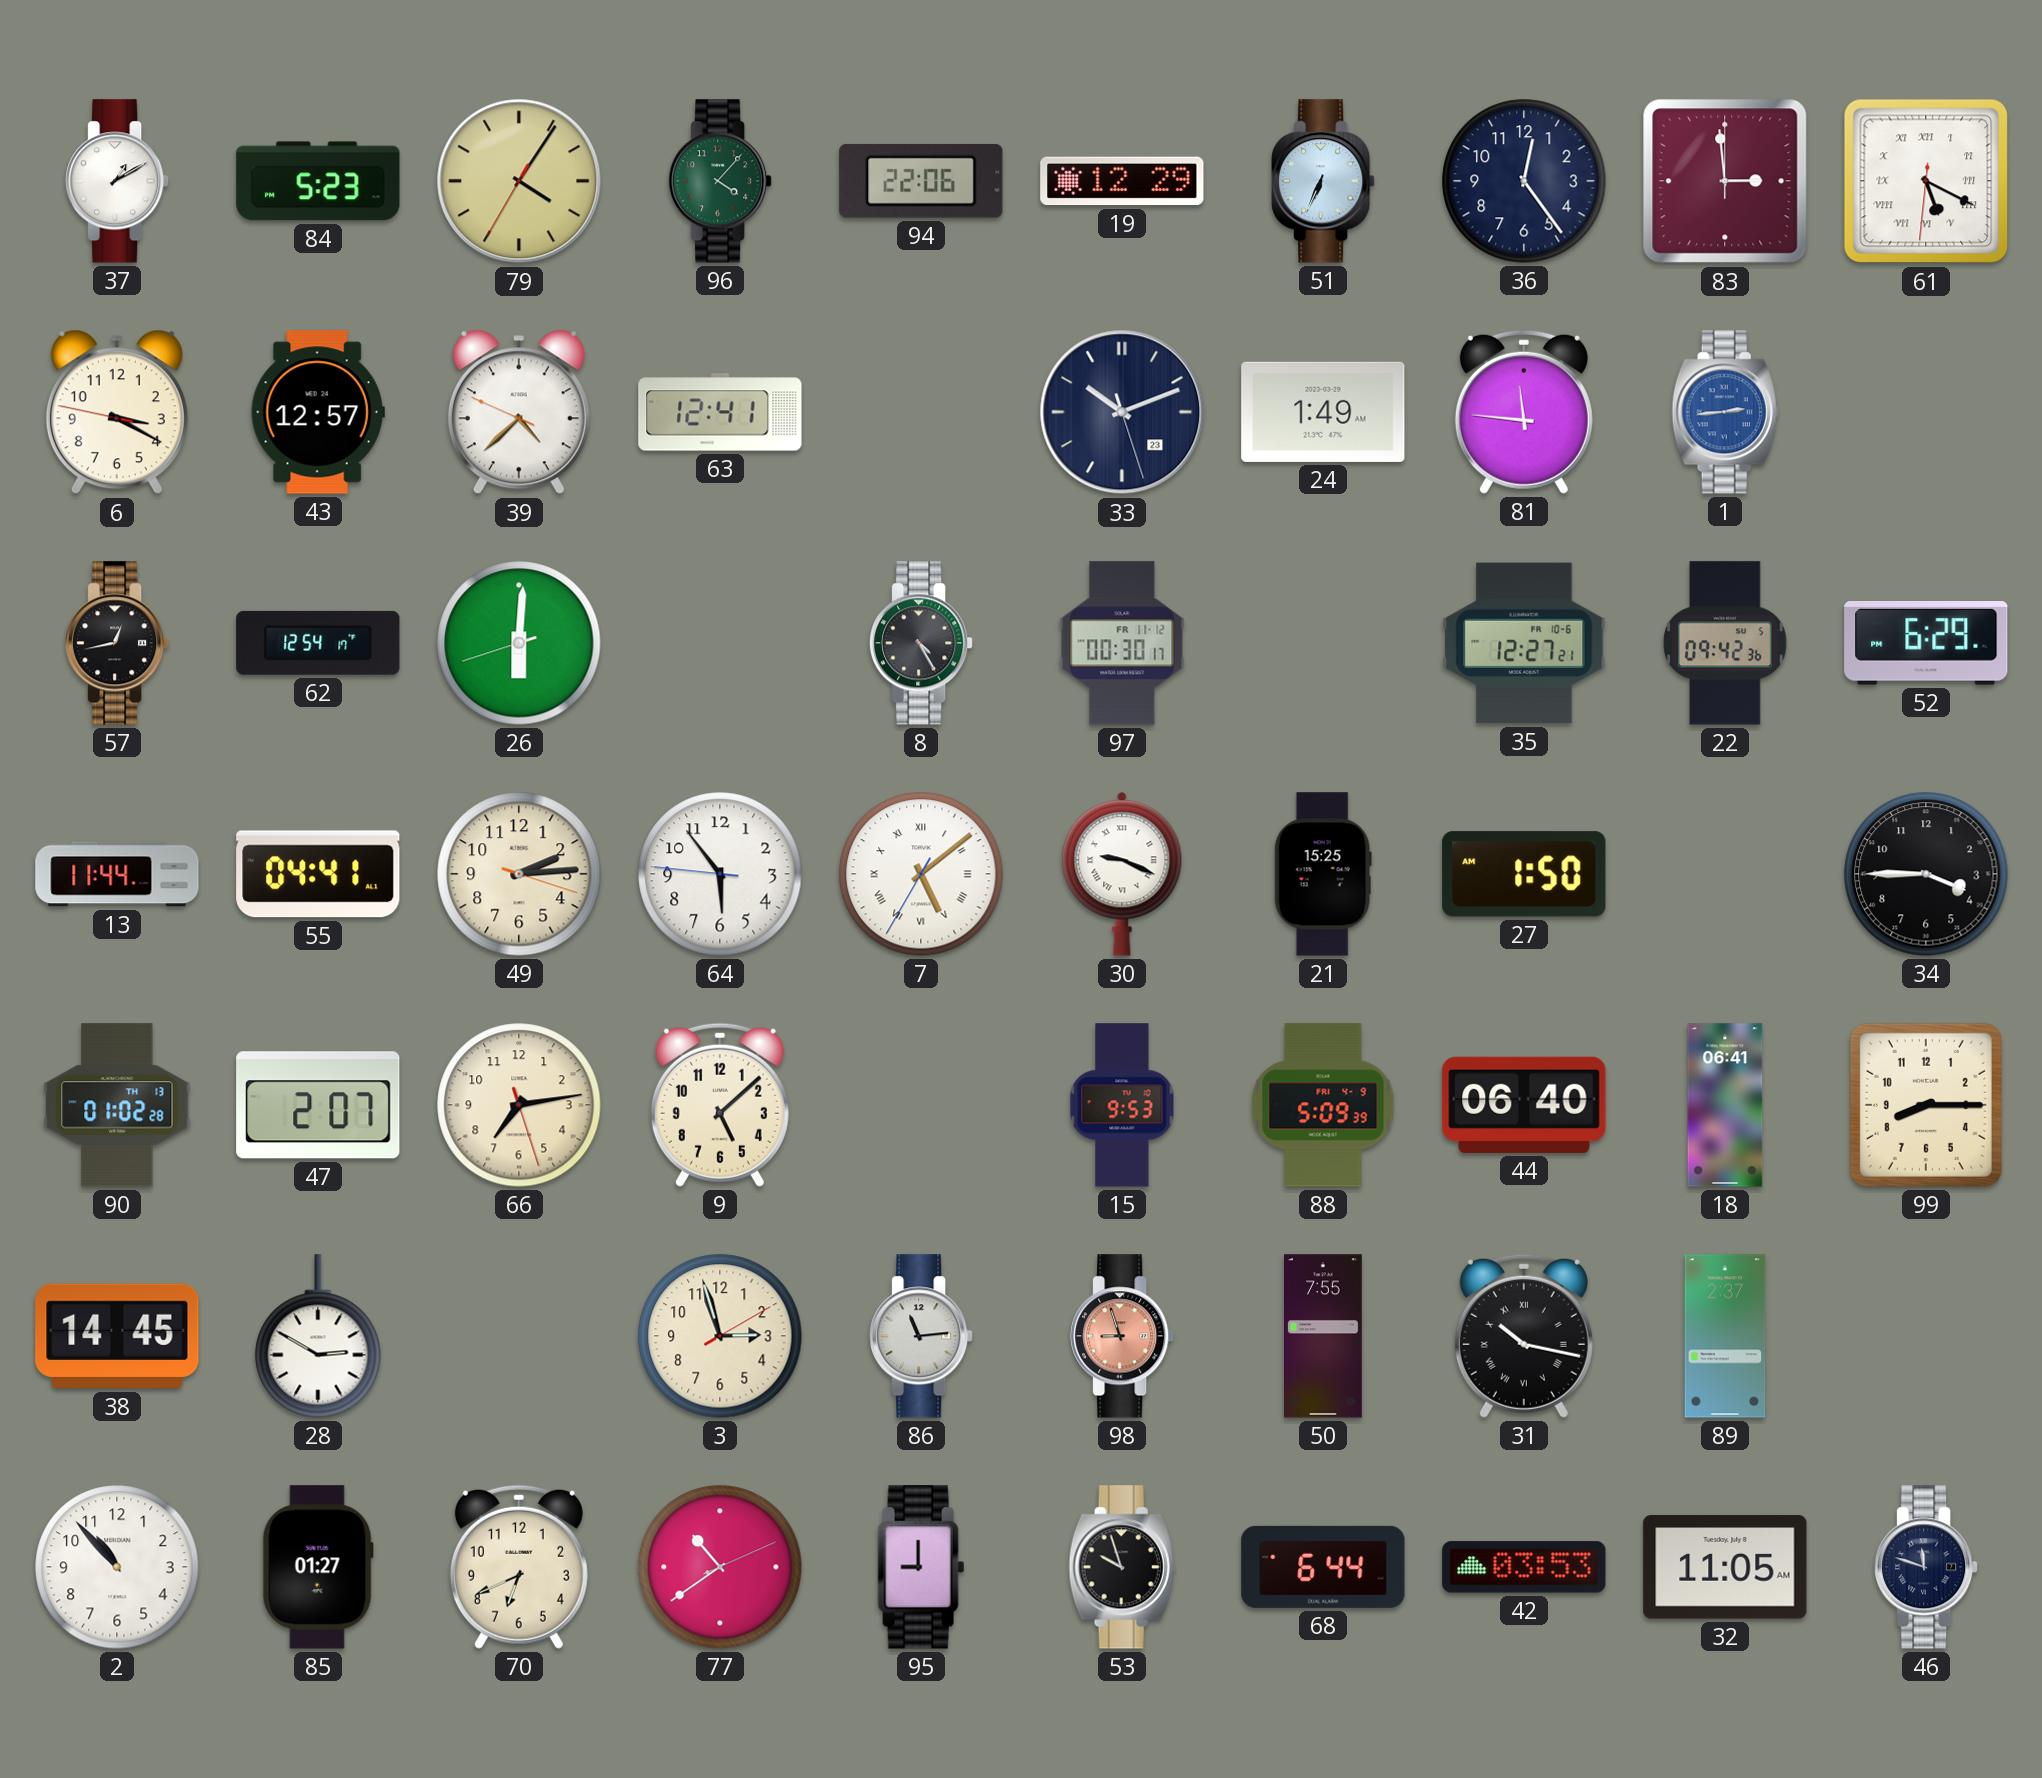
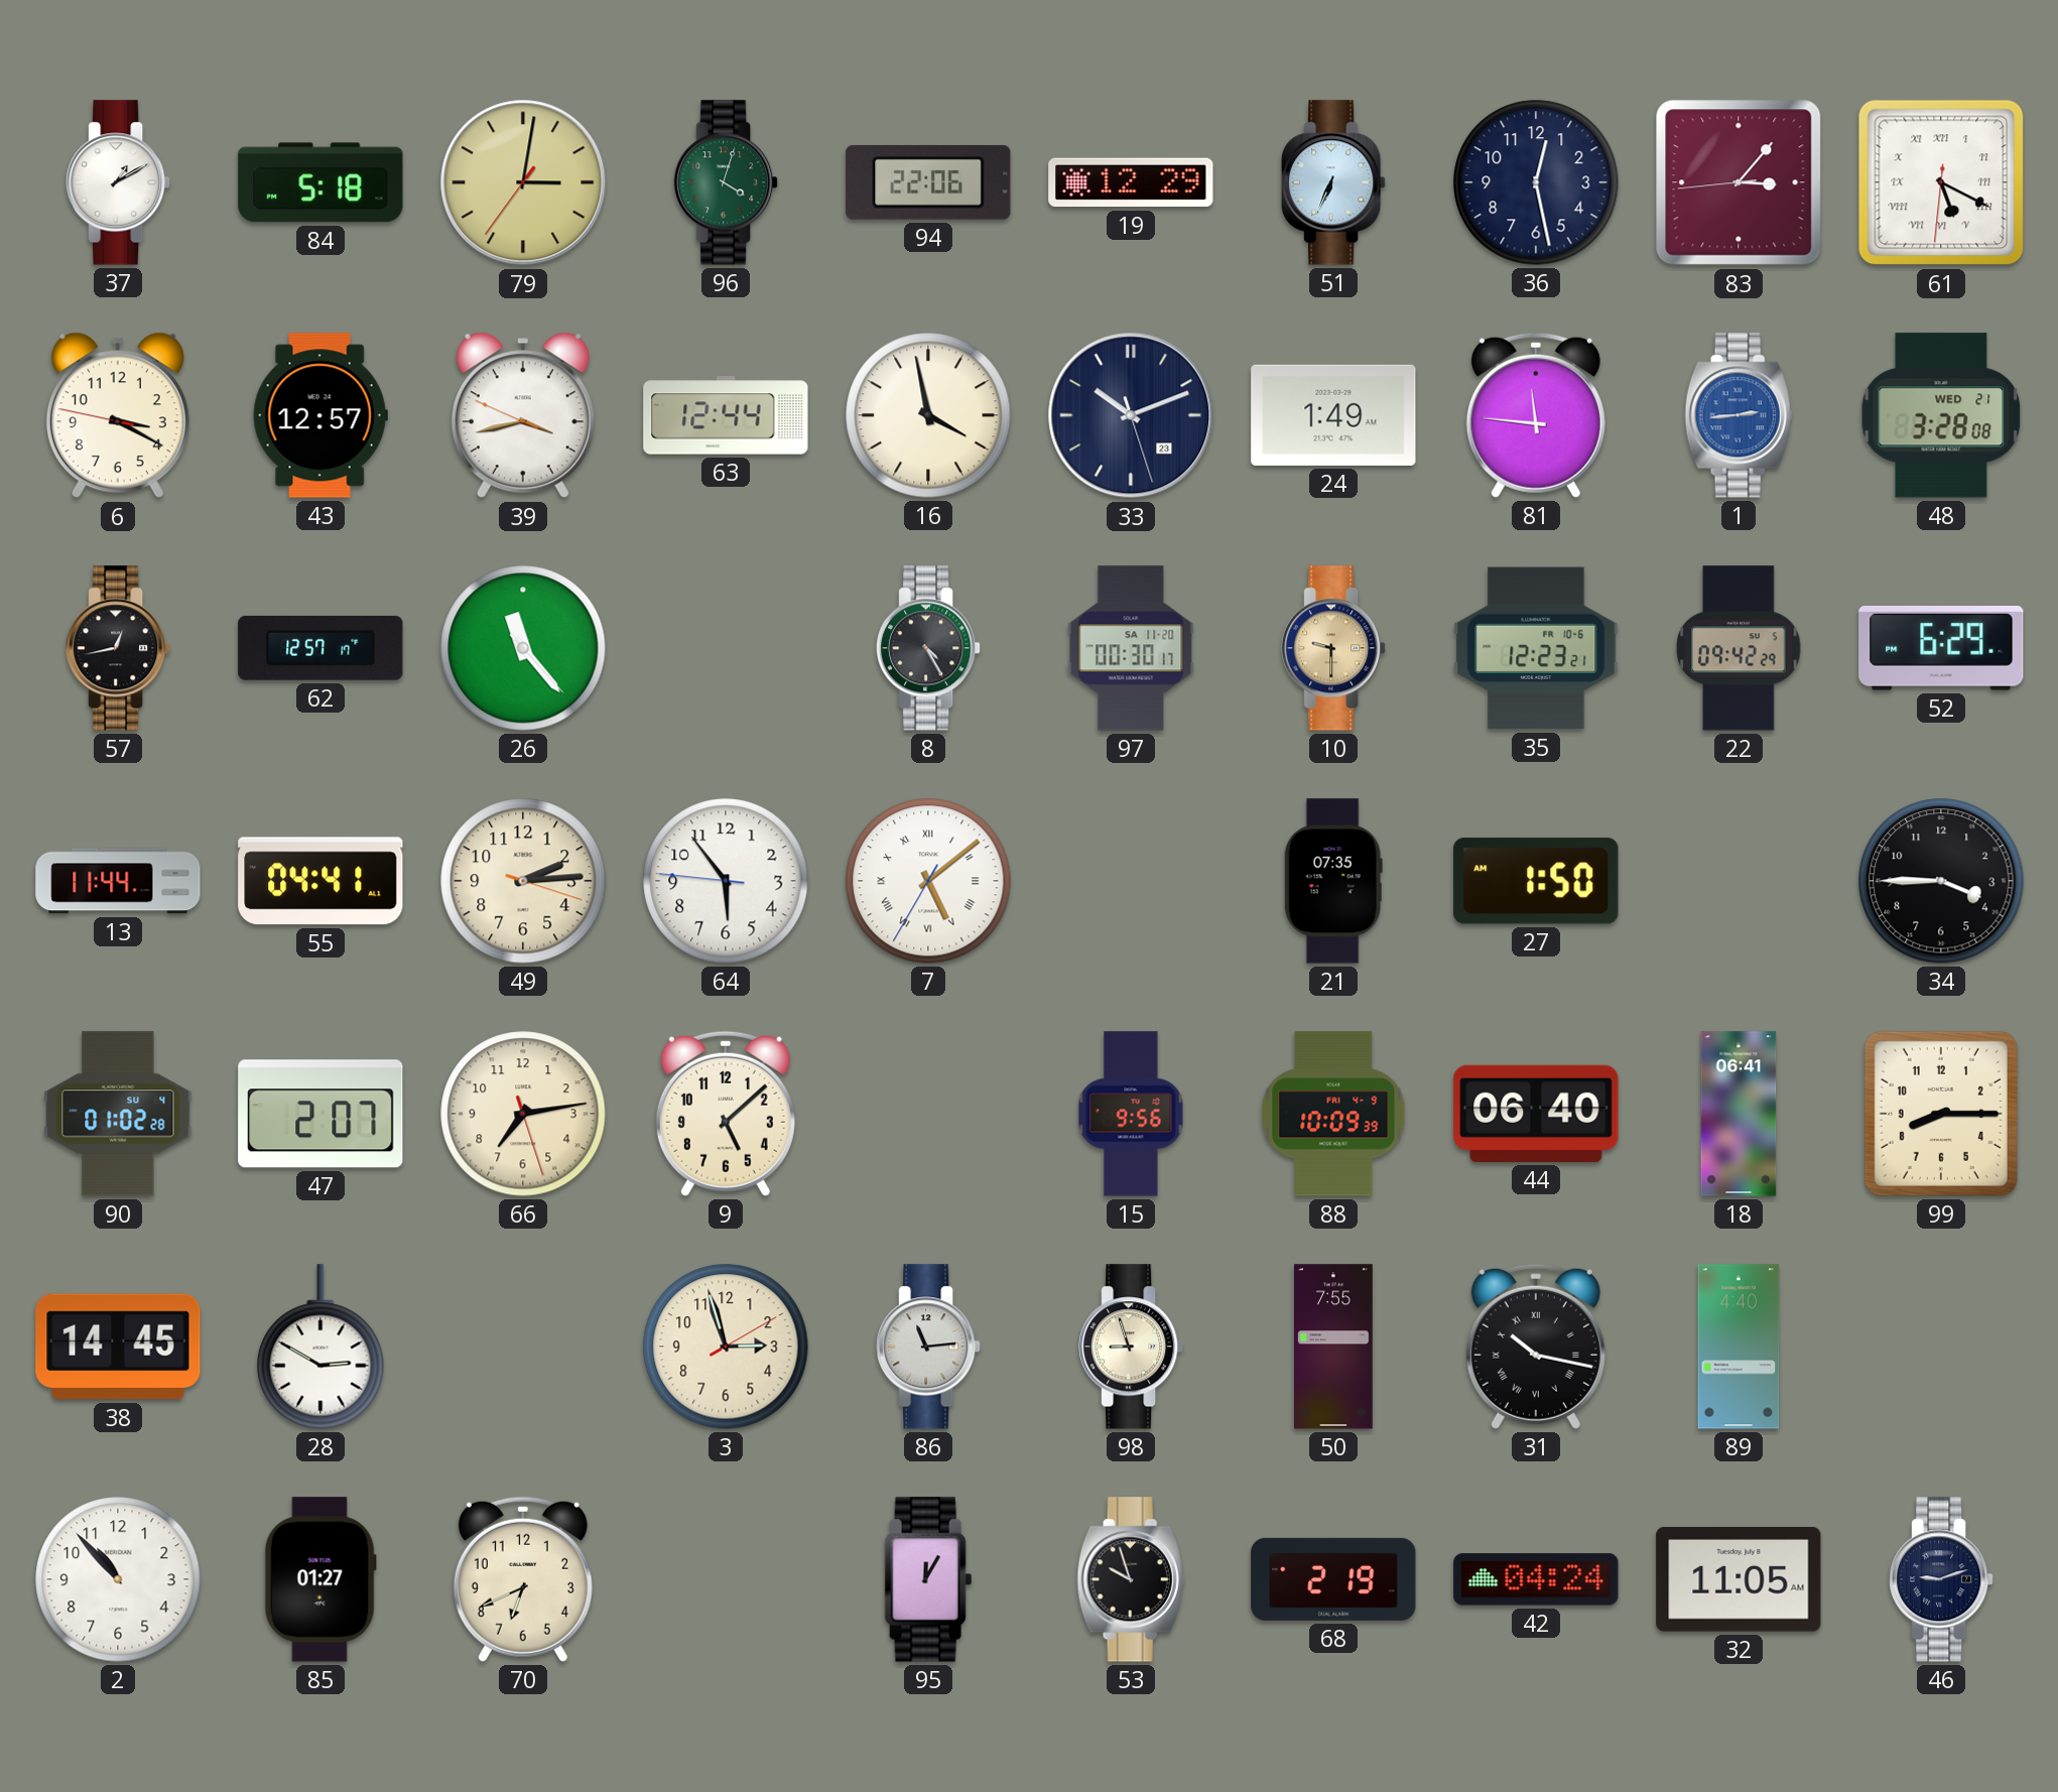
84: 5:23 -> 5:18 (320, 182)
79: 4:05 -> 3:01 (523, 182)
96: 4:07 -> 4:03 (726, 182)
36: 12:24 -> 12:28 (1536, 182)
83: 2:59 -> 3:06 (1739, 182)
39: 4:37 -> 3:42 (523, 415)
63: 12:41 -> 12:44 (726, 415)
16: none -> 3:58 (928, 415)
48: none -> 3:28 (1941, 415)
62: 12:54 -> 12:57 (320, 648)
26: 6:00 -> 11:23 (523, 648)
97 date: FR 11-12 -> SA 11-20 (1131, 648)
10: none -> 9:30 (1333, 648)
35: 12:27 -> 12:23 (1536, 648)
22: 09:42:36 -> 09:42:29 (1739, 648)
30: 9:19 -> none (1122, 874)
21: 15:25 -> 07:35 (1333, 881)
90 date: TH 13 -> SU 4 (118, 1114)
15: 9:53 -> 9:56 (1131, 1114)
88: 5:09 -> 10:09 (1333, 1114)
98 dial: salmon -> cream (1131, 1347)
89: 2:37 -> 4:40 (1739, 1347)
77: 10:39 -> none (720, 1567)
95: 9:00 -> 12:05 (928, 1579)
68: 6:44 -> 2:19 (1333, 1579)
42: 03:53 -> 04:24 (1536, 1579)
46: 11:48 -> 9:12 (1941, 1579)
